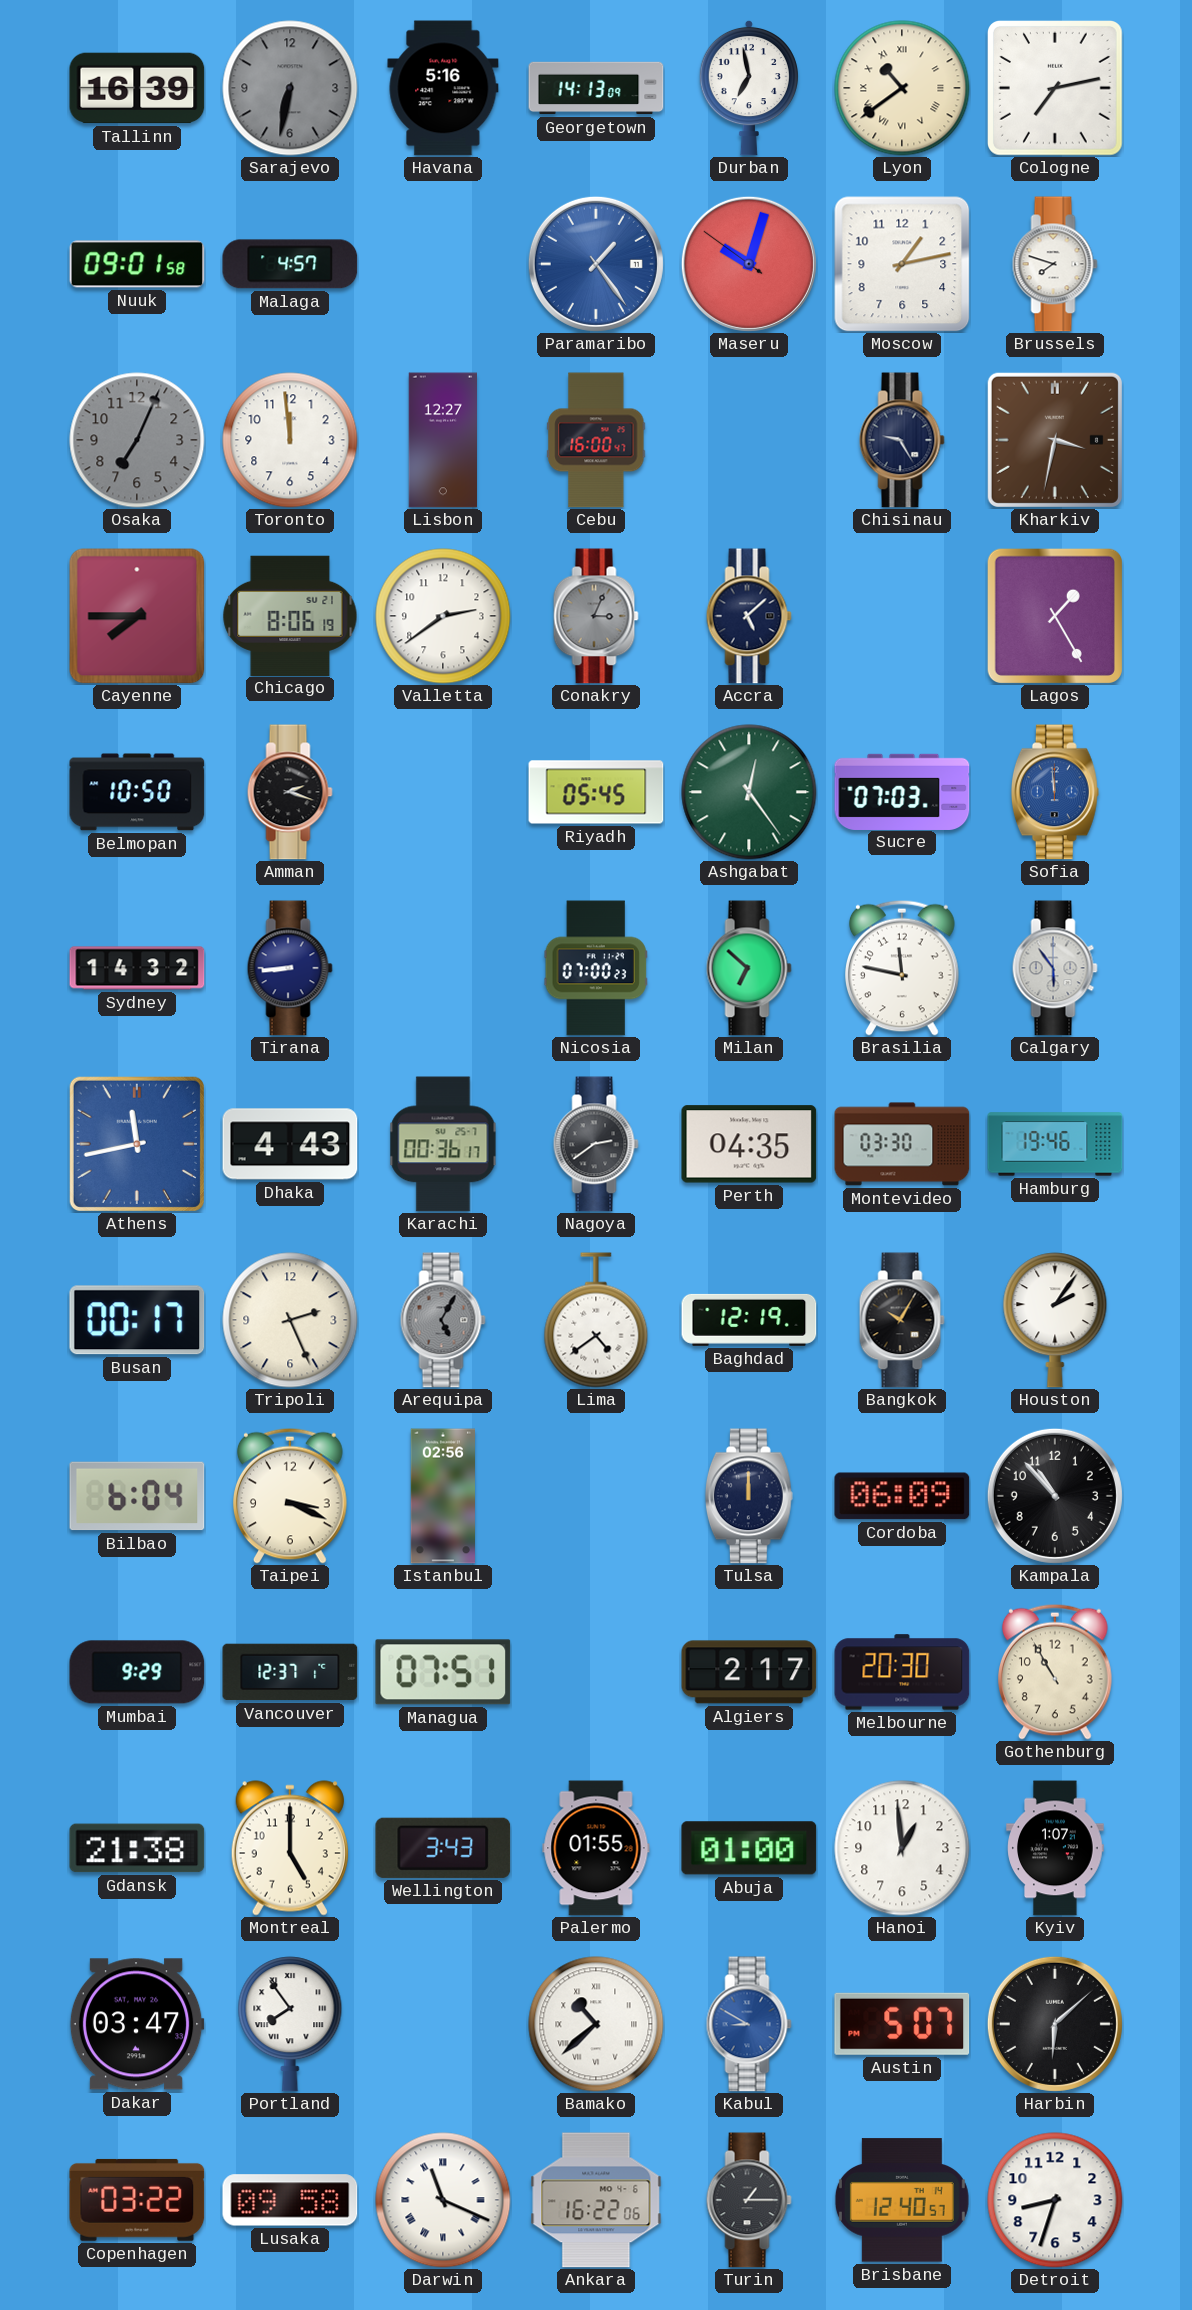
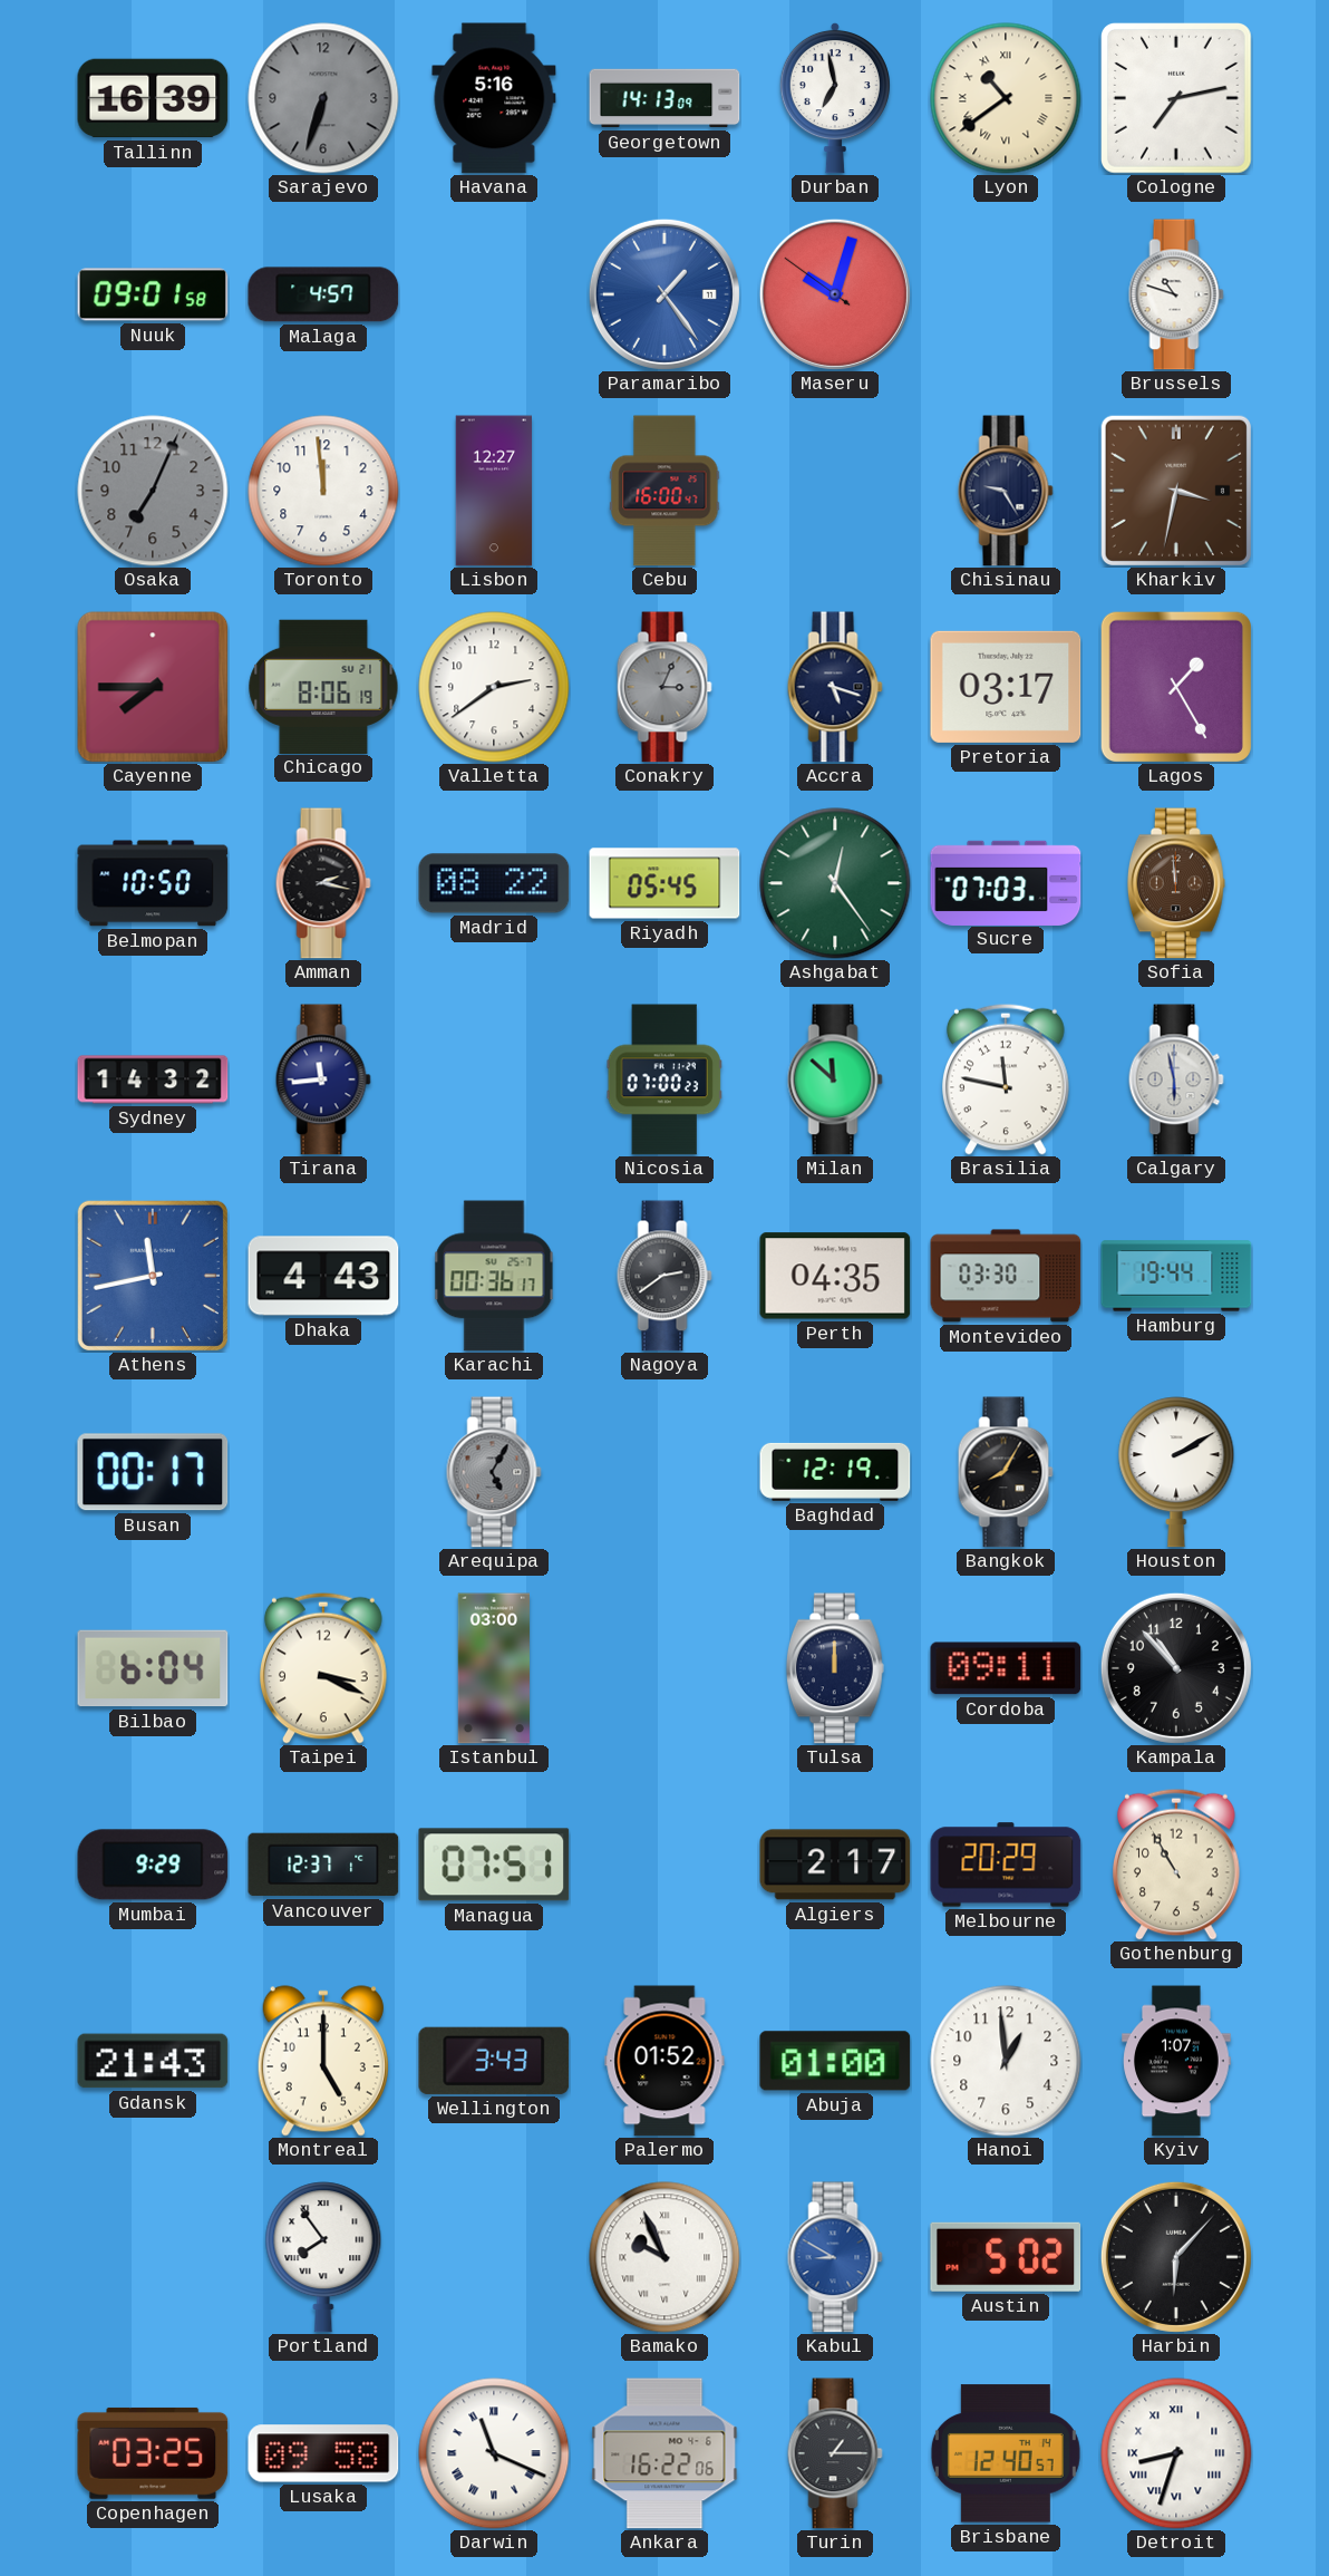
Sarajevo: 6:32 -> 6:33 (323, 98)
Moscow: 1:13 -> none (902, 264)
Brussels: 7:48 -> 10:48 (1176, 294)
Accra: 5:08 -> 5:18 (835, 687)
Pretoria: none -> 03:17 (1006, 687)
Amman: 2:18 -> 2:17 (323, 883)
Madrid: none -> 08:22 (494, 883)
Sofia dial: blue -> brown (1176, 883)
Tirana: 8:44 -> 11:44 (323, 1079)
Milan: 6:52 -> 11:52 (835, 1079)
Calgary: 5:54 -> 5:58 (1176, 1079)
Hamburg: 19:46 -> 19:44 (1176, 1276)
Tripoli: 2:26 -> none (290, 1320)
Lima: 4:39 -> none (596, 1320)
Bangkok: 10:05 -> 8:05 (1006, 1472)
Houston: 2:06 -> 2:10 (1176, 1472)
Istanbul: 02:56 -> 03:00 (493, 1668)
Cordoba: 06:09 -> 09:11 (1006, 1668)
Melbourne: 20:30 -> 20:29 (1006, 1865)
Gdansk: 21:38 -> 21:43 (153, 2061)
Palermo: 01:55 -> 01:52 (664, 2061)
Dakar: 03:47 -> none (137, 2024)
Bamako: 10:38 -> 9:56 (664, 2257)
Austin: 5:07 -> 5:02 (1006, 2257)
Harbin: 6:08 -> 6:07 (1176, 2257)
Copenhagen: 03:22 -> 03:25 (153, 2453)
Detroit numerals: Arabic -> Roman (1176, 2453)
